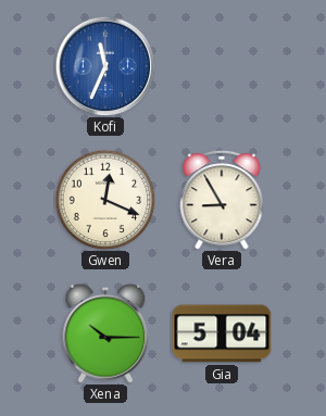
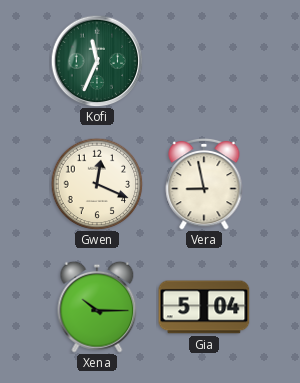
Kofi dial: blue -> green (97, 61)
Vera: 8:55 -> 8:58 (204, 184)
